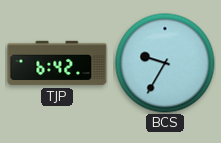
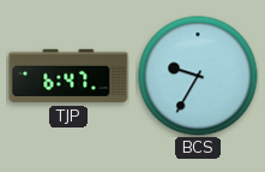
TJP: 6:42 -> 6:47 (68, 76)
